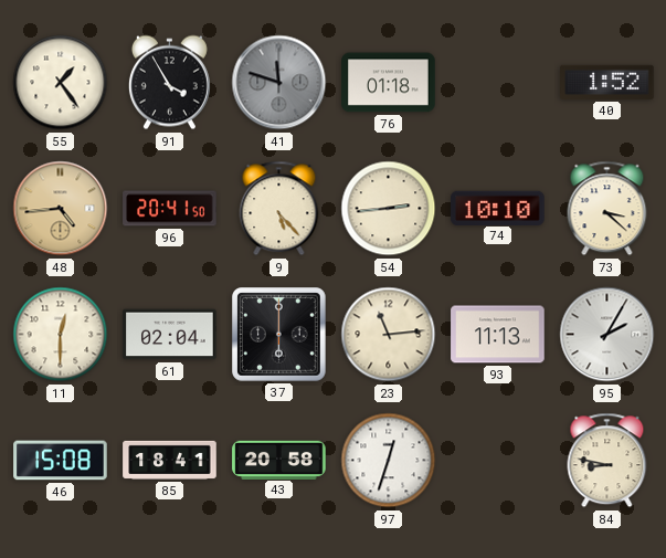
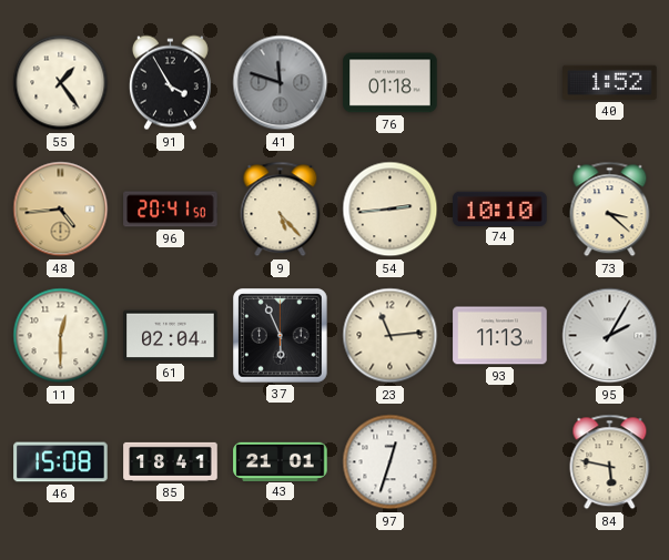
37: 6:00 -> 5:56 (281, 336)
43: 20:58 -> 21:01 (281, 461)
84: 8:47 -> 5:47 (610, 462)
